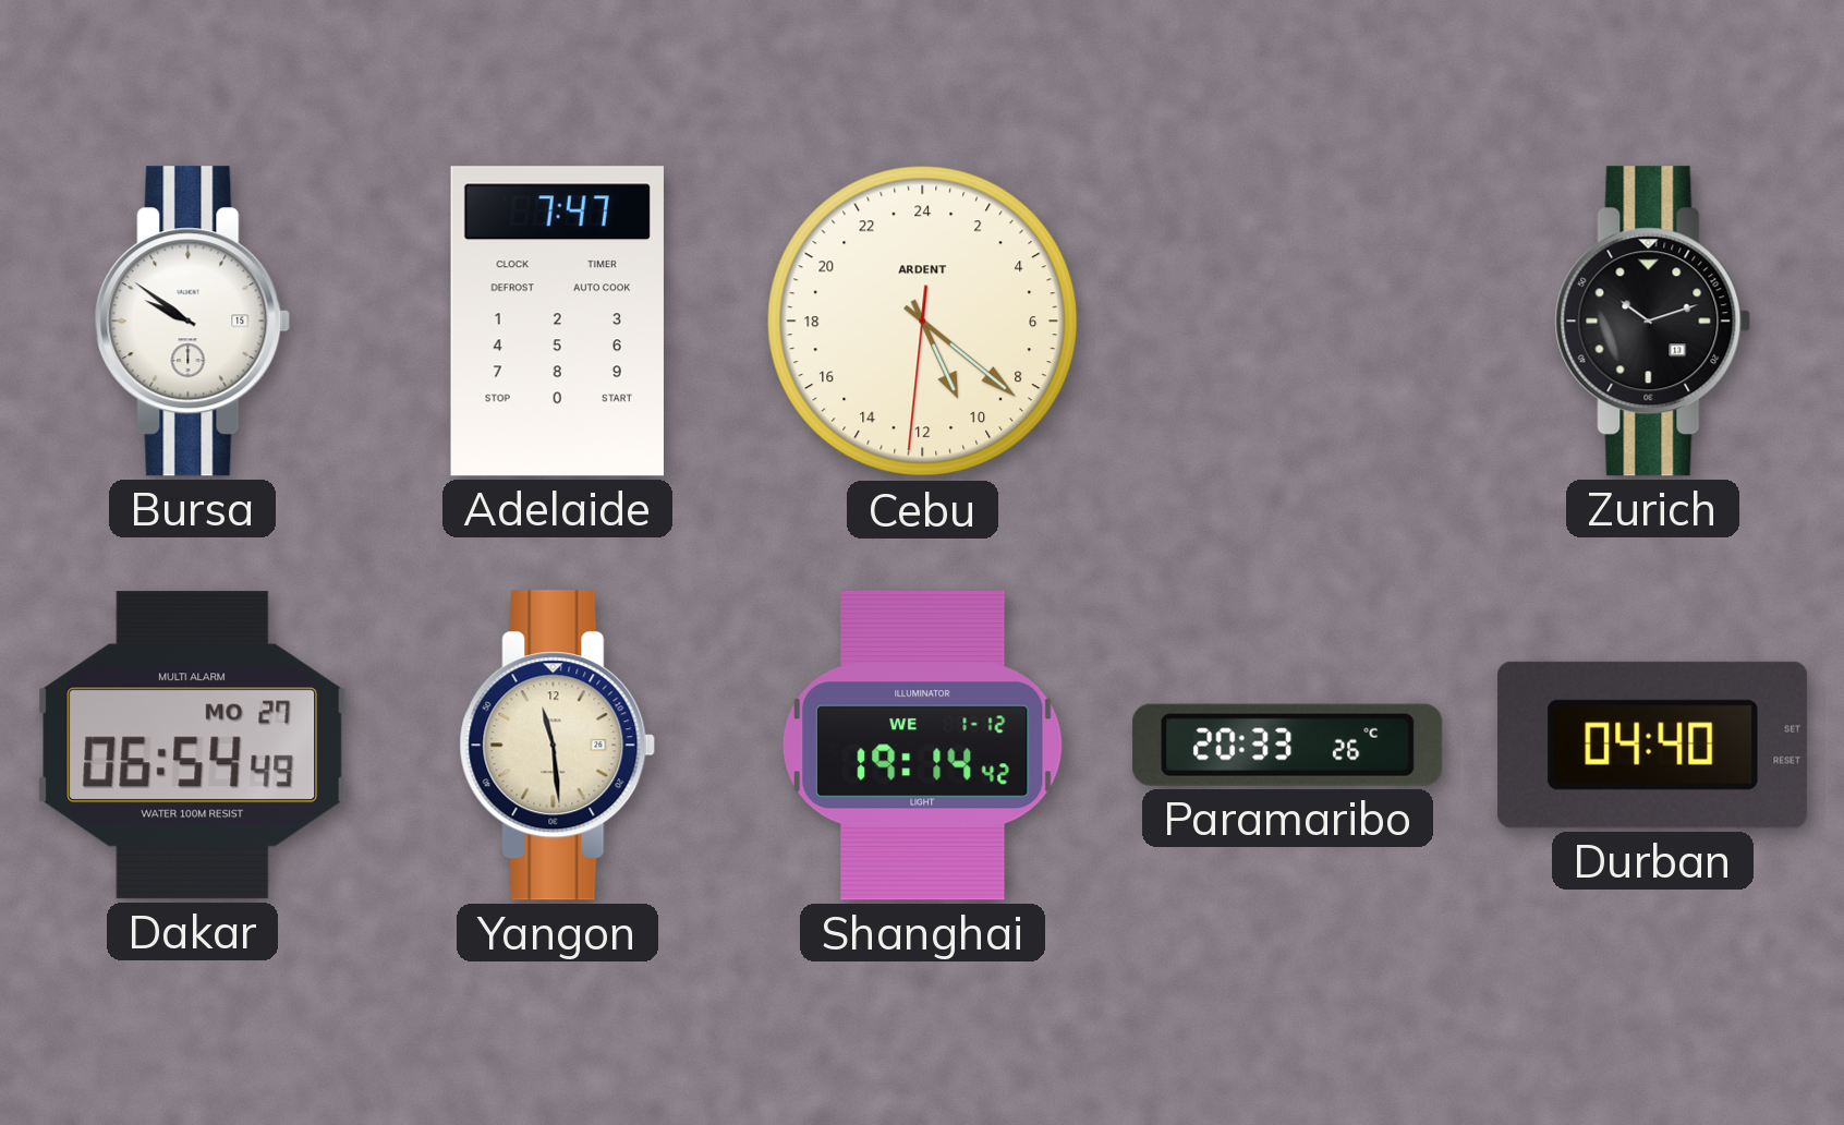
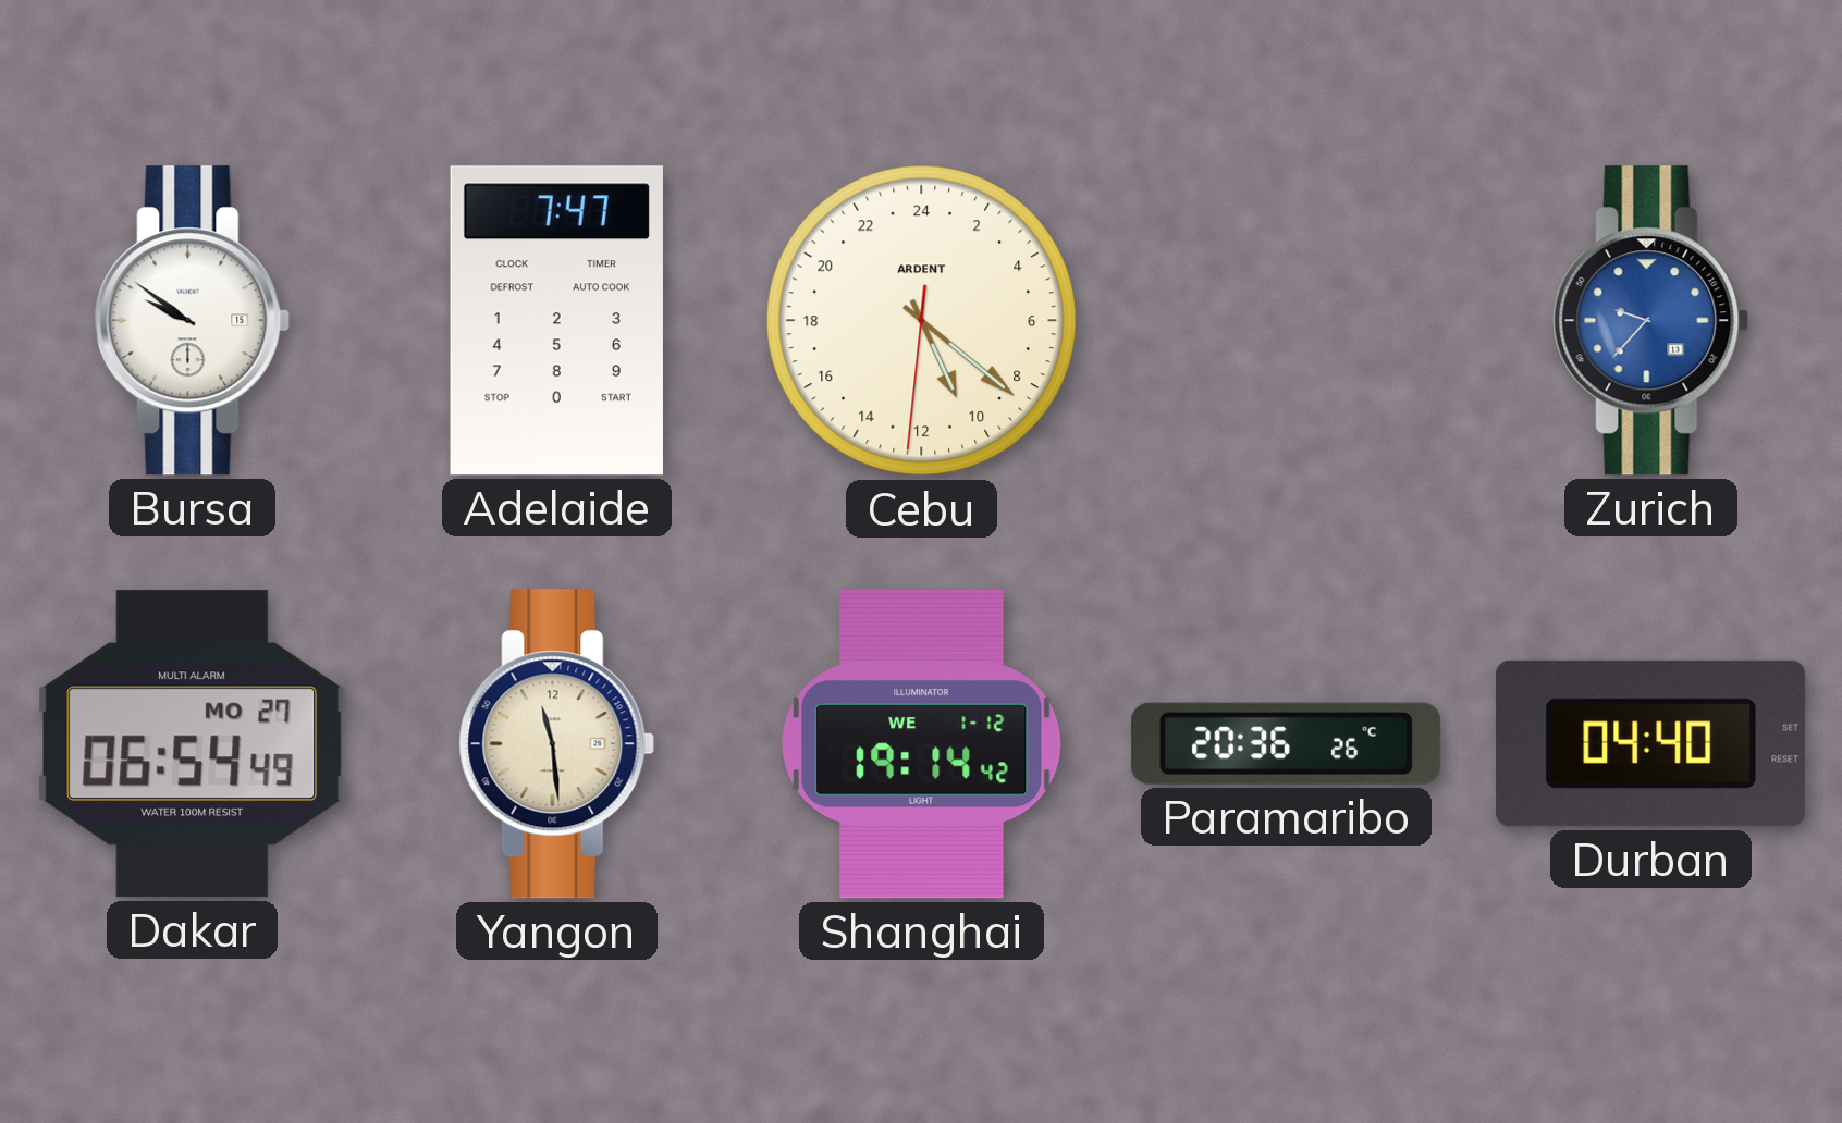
Zurich: 10:12 -> 9:37 (1651, 321)
Zurich dial: black -> blue (1651, 321)
Paramaribo: 20:33 -> 20:36 (1287, 743)
